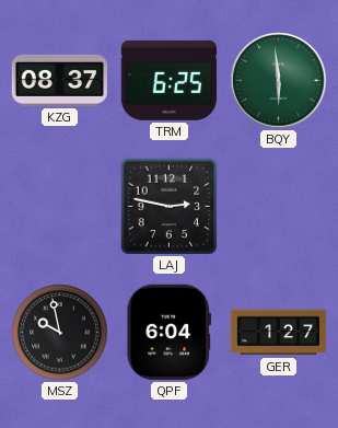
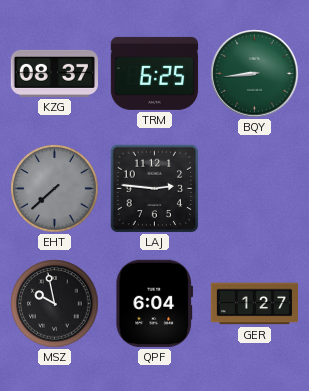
BQY: 5:59 -> 8:44 (255, 74)
EHT: none -> 7:38 (55, 189)
LAJ: 2:47 -> 2:46 (155, 189)
